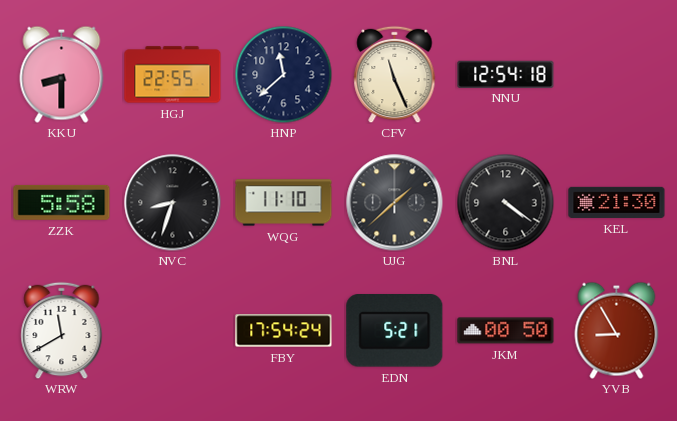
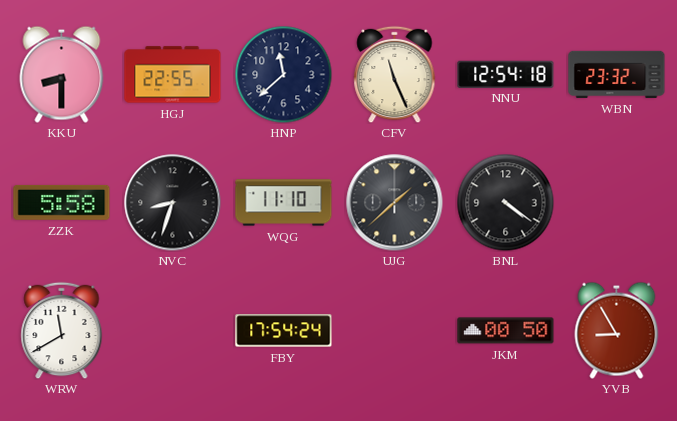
WBN: none -> 23:32 (617, 74)
KEL: 21:30 -> none (617, 202)
EDN: 5:21 -> none (395, 331)
